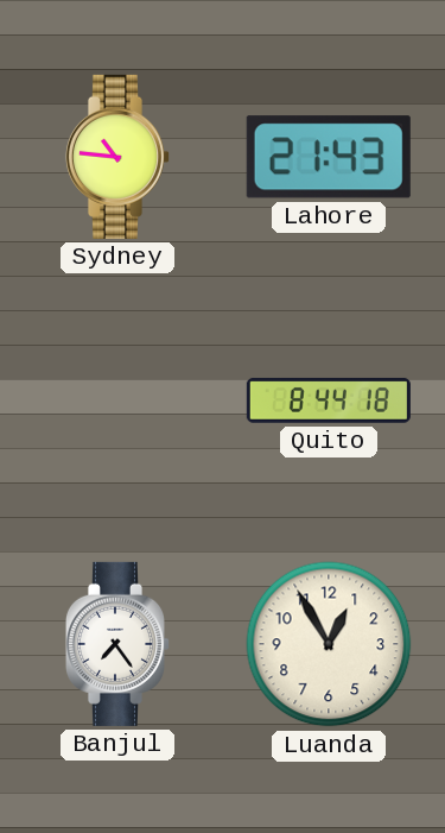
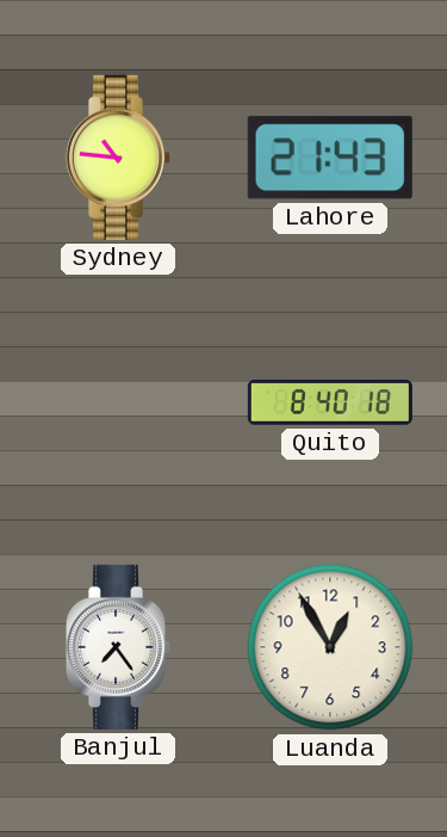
Quito: 8:44 -> 8:40 (330, 402)
